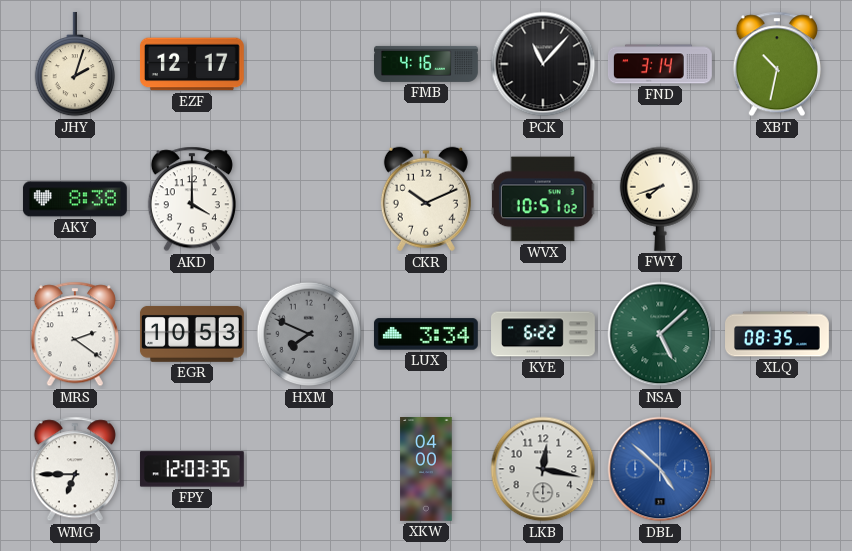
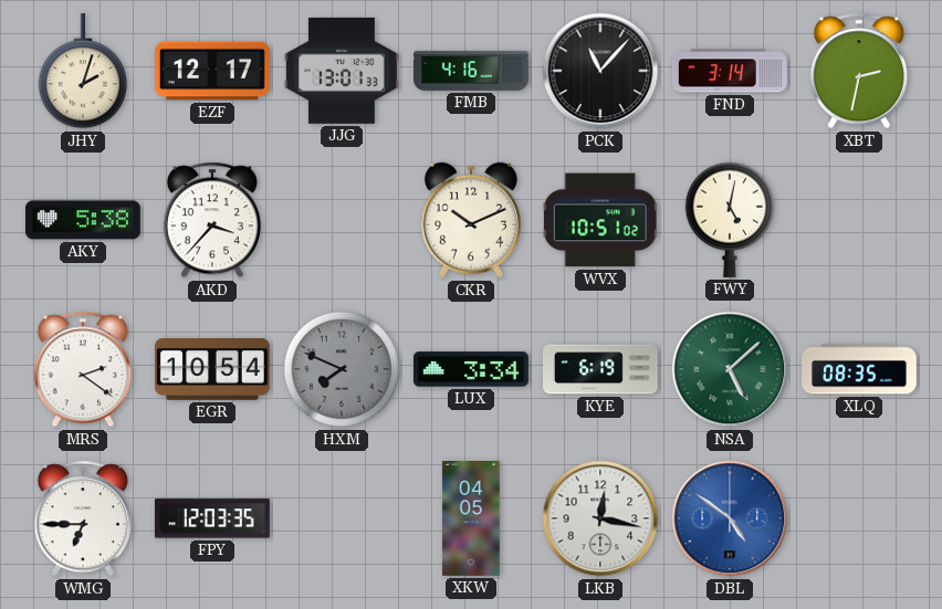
JJG: none -> 13:01 (342, 71)
XBT: 10:32 -> 2:32 (859, 71)
AKY: 8:38 -> 5:38 (83, 220)
AKD: 4:00 -> 3:37 (212, 220)
FWY: 7:42 -> 5:02 (729, 220)
EGR: 10:53 -> 10:54 (212, 369)
KYE: 6:22 -> 6:19 (601, 369)
XKW: 04:00 -> 04:05 (471, 519)
DBL: 4:52 -> 4:51 (730, 518)
